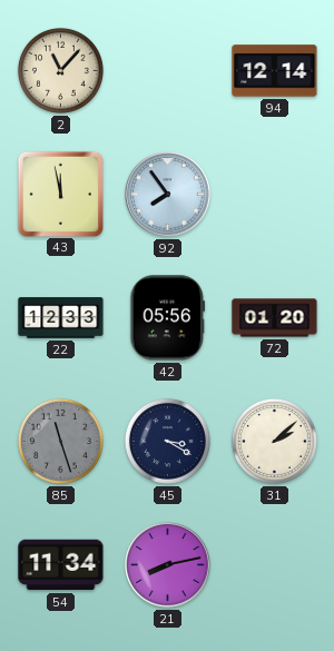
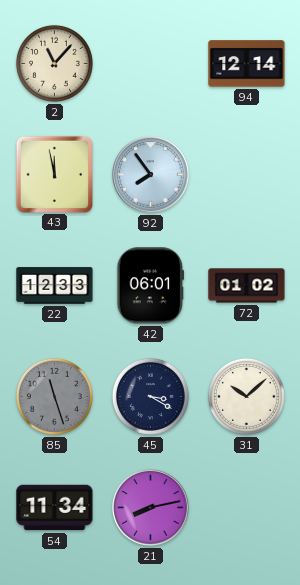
42: 05:56 -> 06:01 (151, 286)
72: 01:20 -> 01:02 (247, 286)
31: 2:08 -> 10:08 (246, 396)
